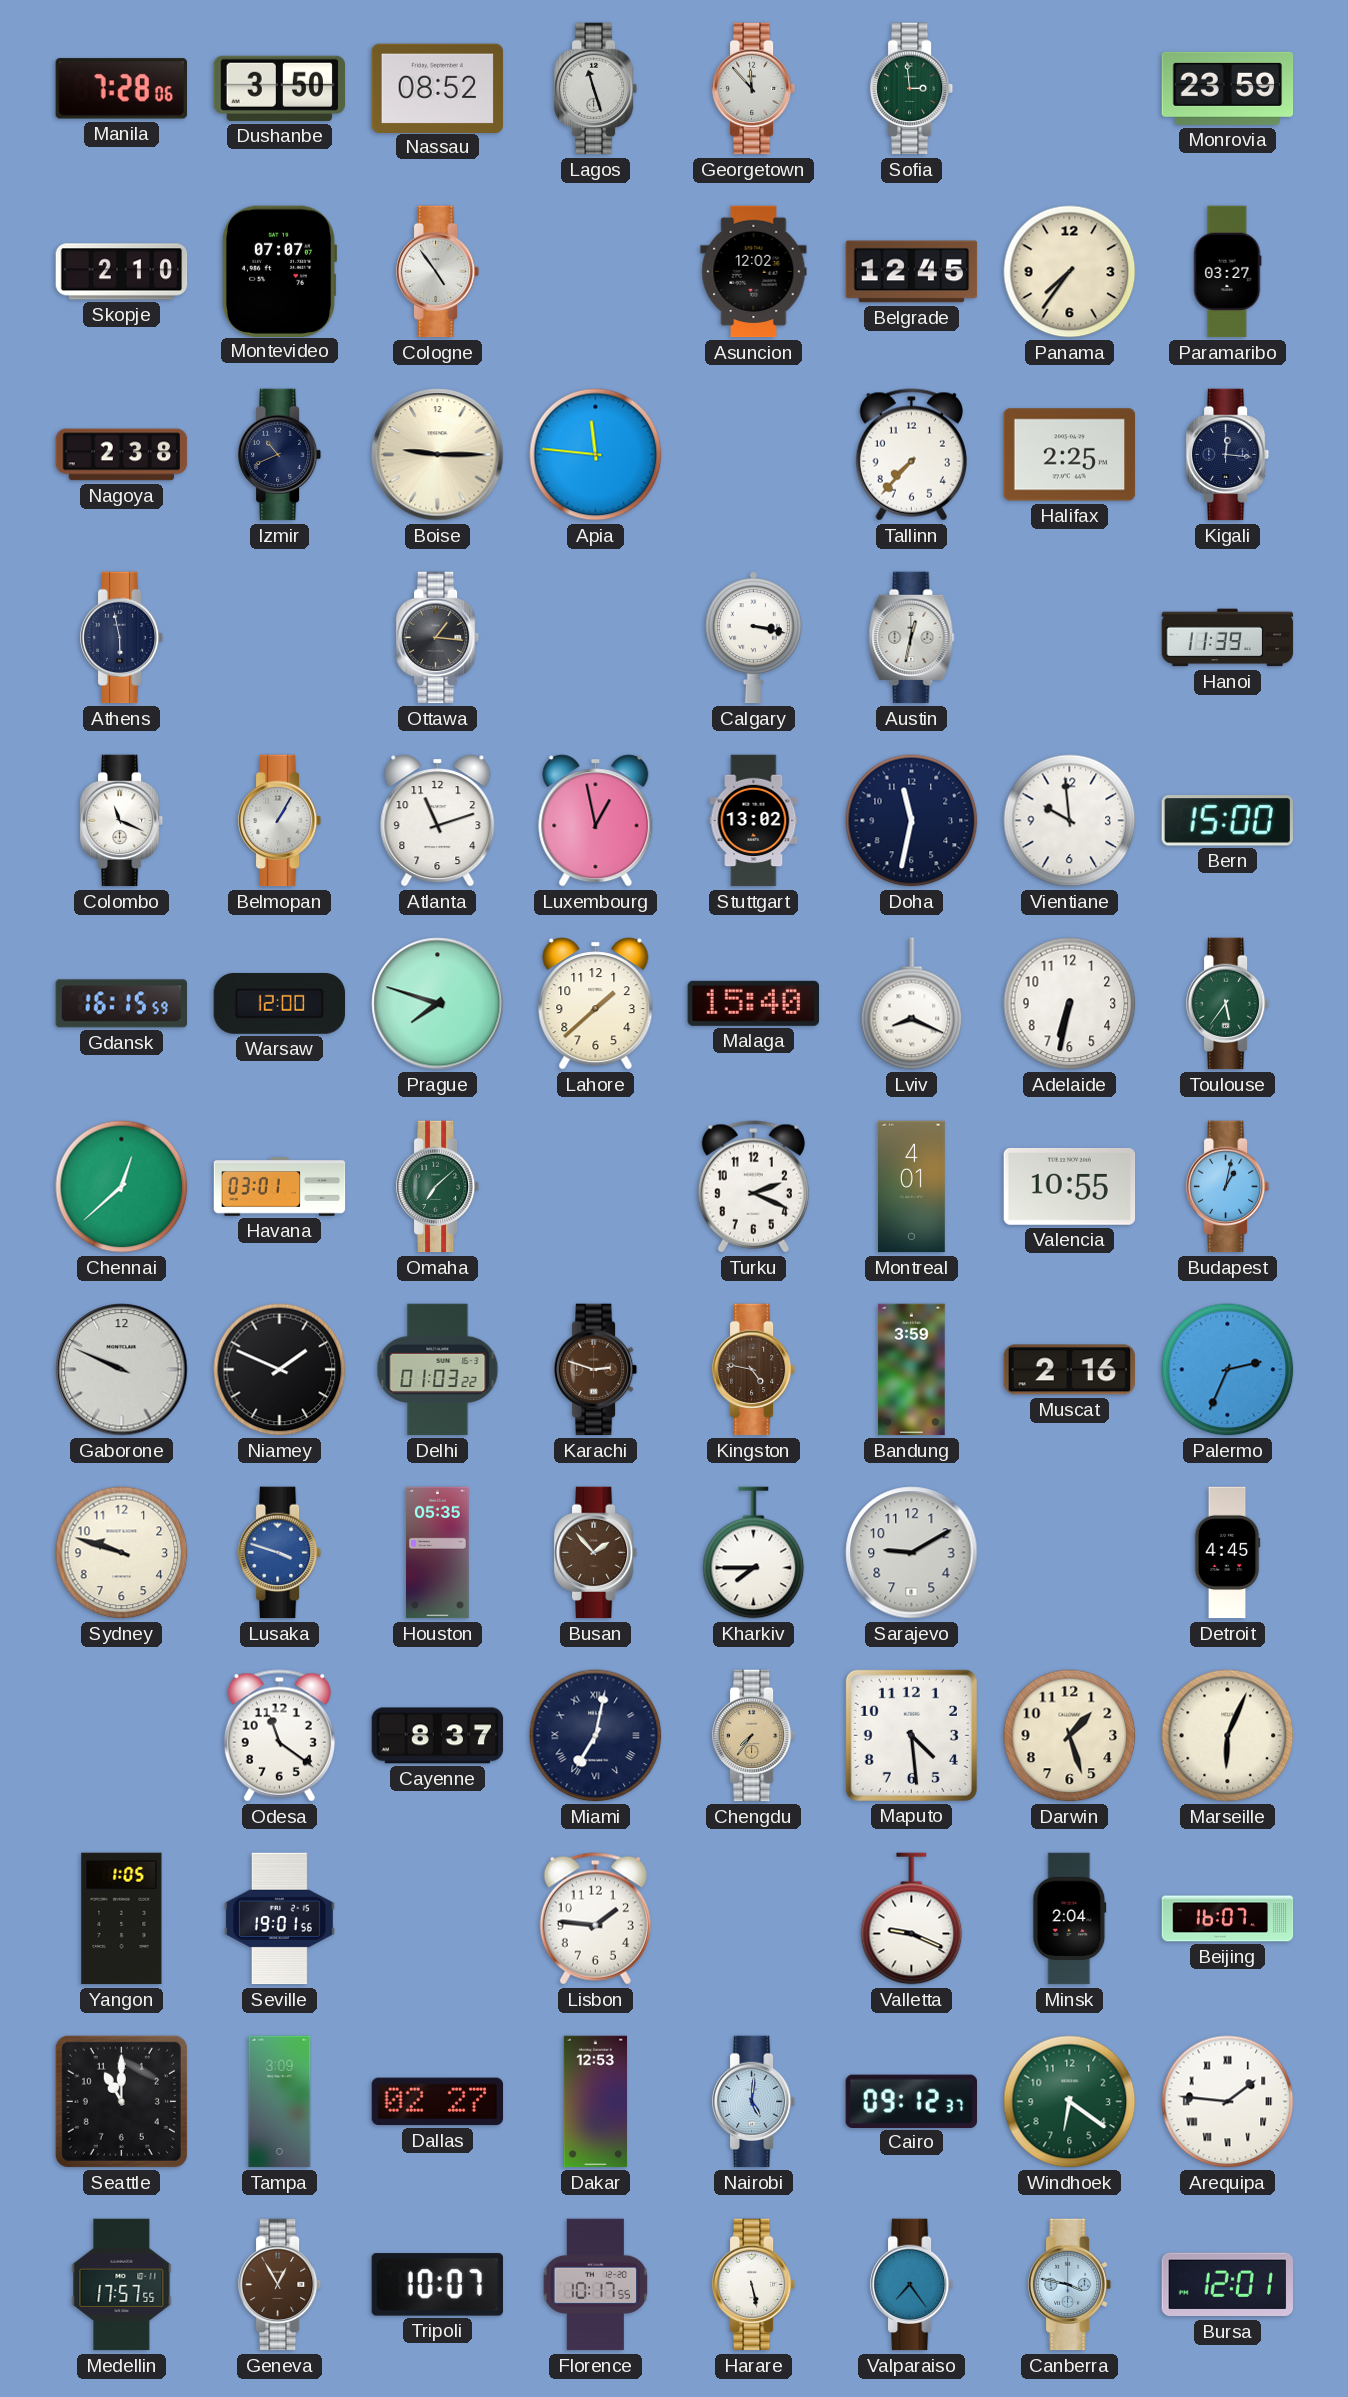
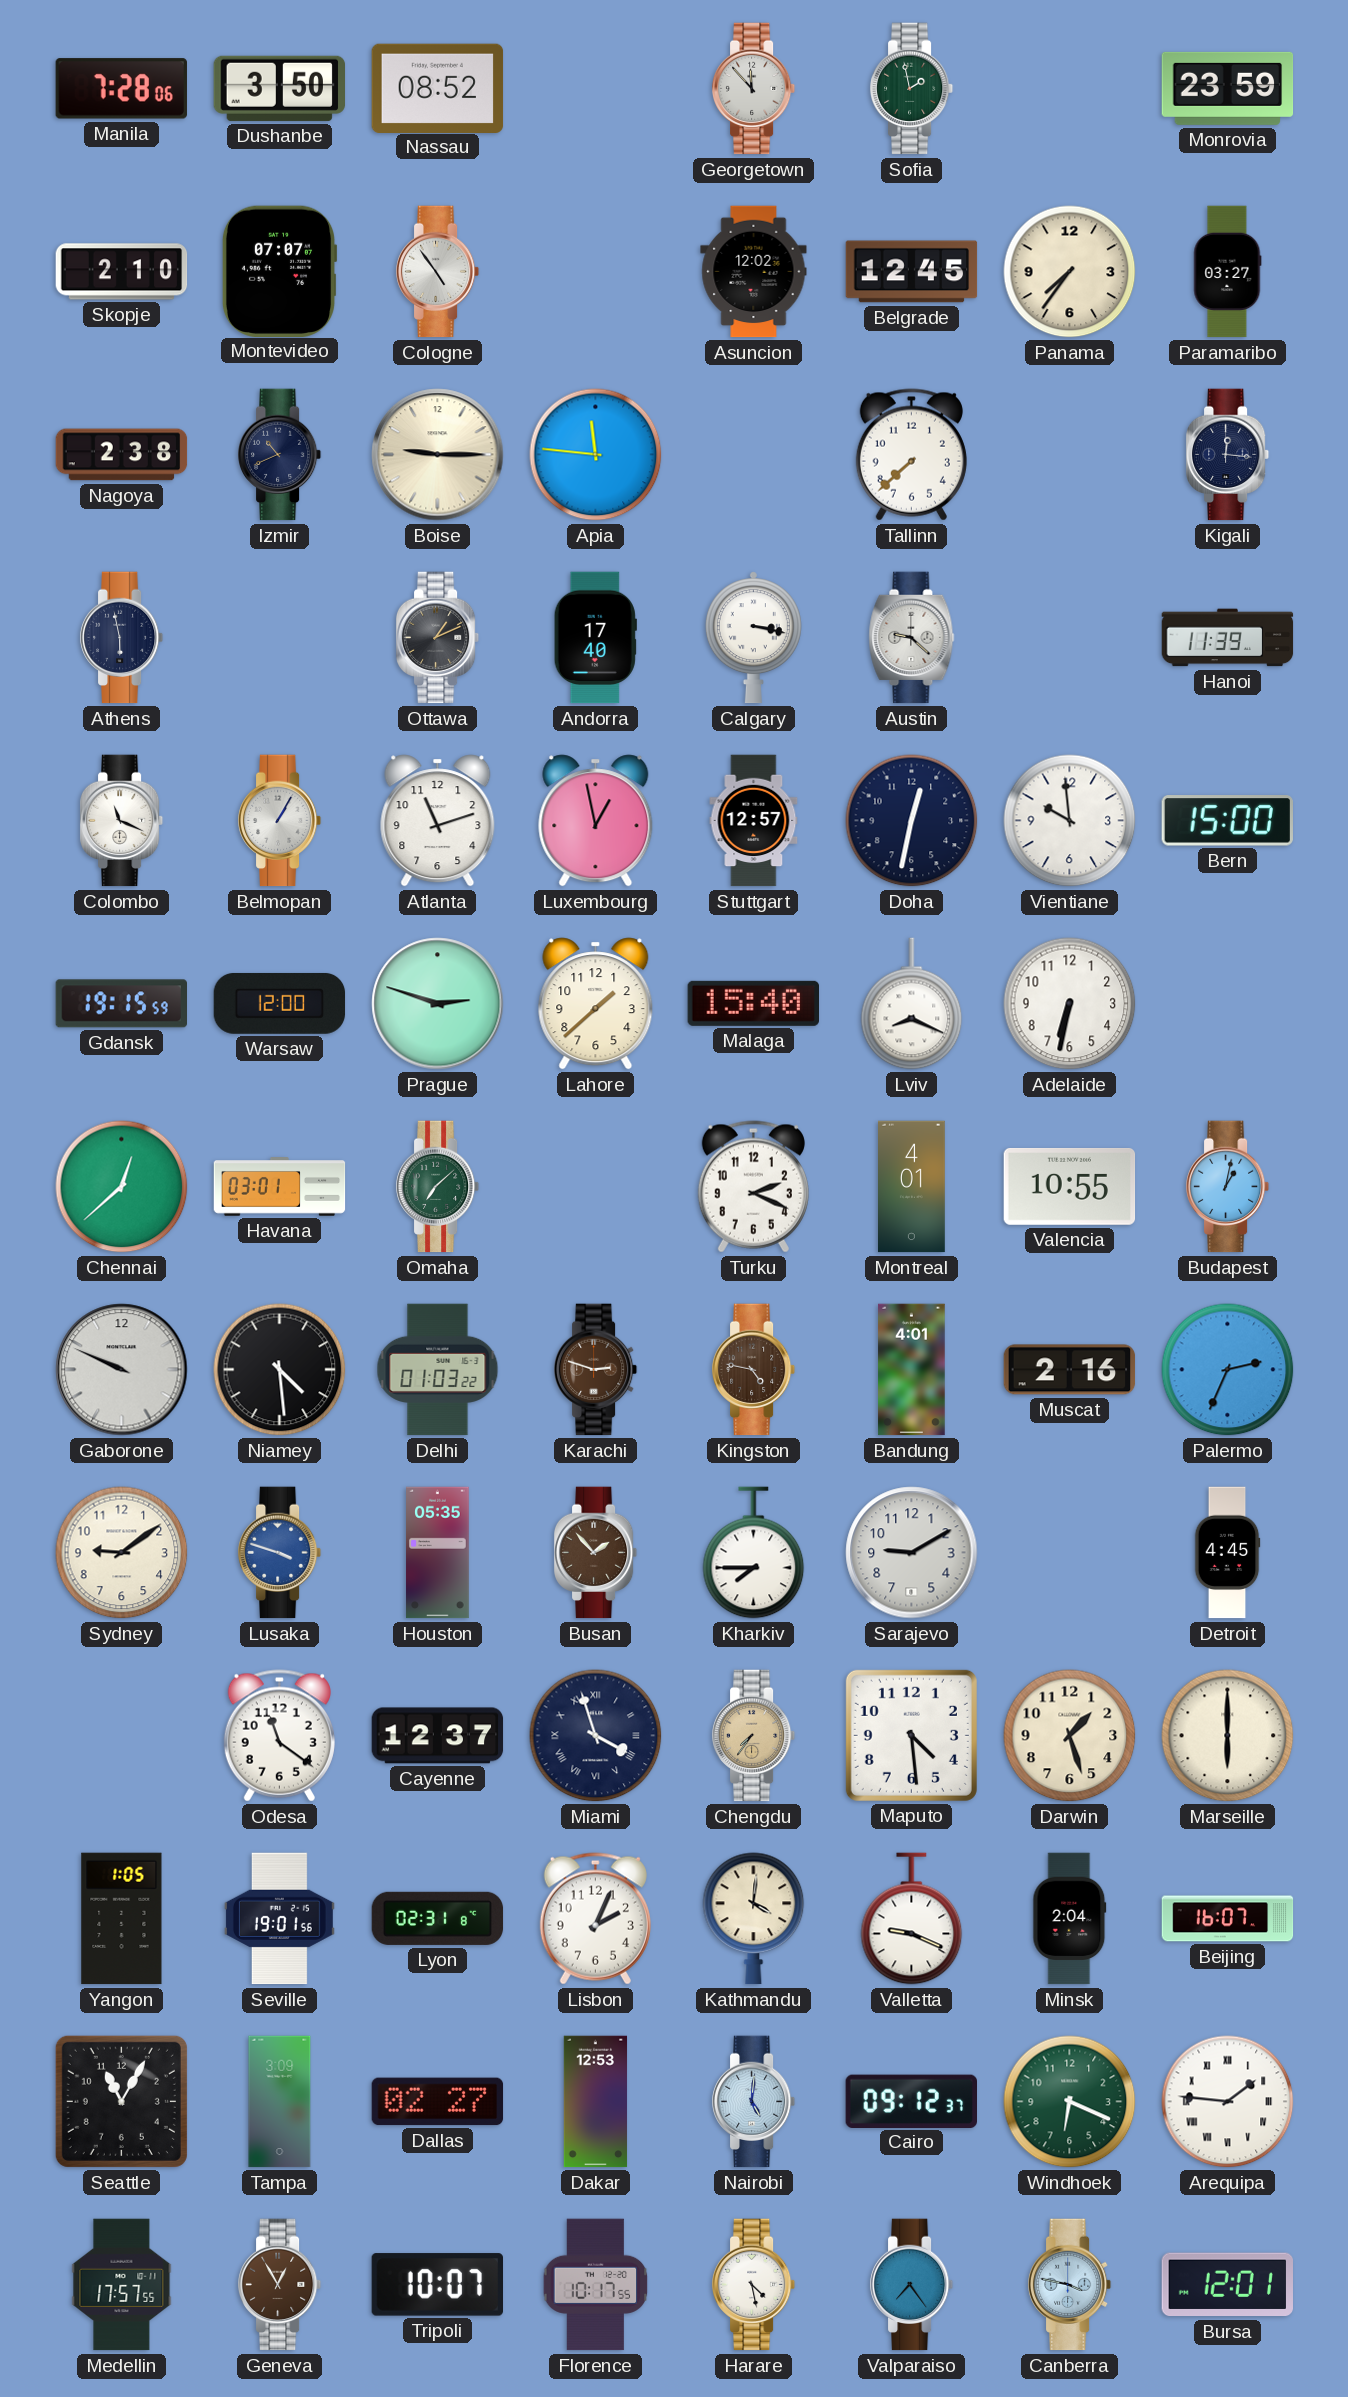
Lagos: 11:27 -> none (596, 89)
Sofia: 2:59 -> 1:58 (912, 89)
Tallinn: 7:37 -> 7:38 (911, 455)
Halifax: 2:25 -> none (1070, 455)
Ottawa: 1:16 -> 1:11 (438, 638)
Andorra: none -> 17:40 (595, 638)
Austin: 12:32 -> 9:22 (912, 638)
Stuttgart: 13:02 -> 12:57 (754, 821)
Doha: 11:32 -> 12:32 (912, 821)
Gdansk: 16:15 -> 19:15 (121, 1004)
Prague: 7:48 -> 2:48 (438, 1004)
Toulouse: 5:36 -> none (1228, 1004)
Niamey: 1:49 -> 4:29 (280, 1370)
Bandung: 3:59 -> 4:01 (912, 1370)
Sydney: 9:48 -> 9:09 (122, 1553)
Cayenne: 8:37 -> 12:37 (438, 1736)
Miami: 7:02 -> 3:57 (596, 1736)
Marseille: 6:04 -> 6:00 (1228, 1736)
Lyon: none -> 02:31 (438, 1918)
Lisbon: 1:46 -> 2:04 (595, 1919)
Kathmandu: none -> 4:01 (754, 1919)
Seattle: 11:00 -> 11:05 (121, 2101)
Windhoek: 6:21 -> 6:19 (1070, 2102)
Harare: 5:28 -> 4:28 (754, 2285)
